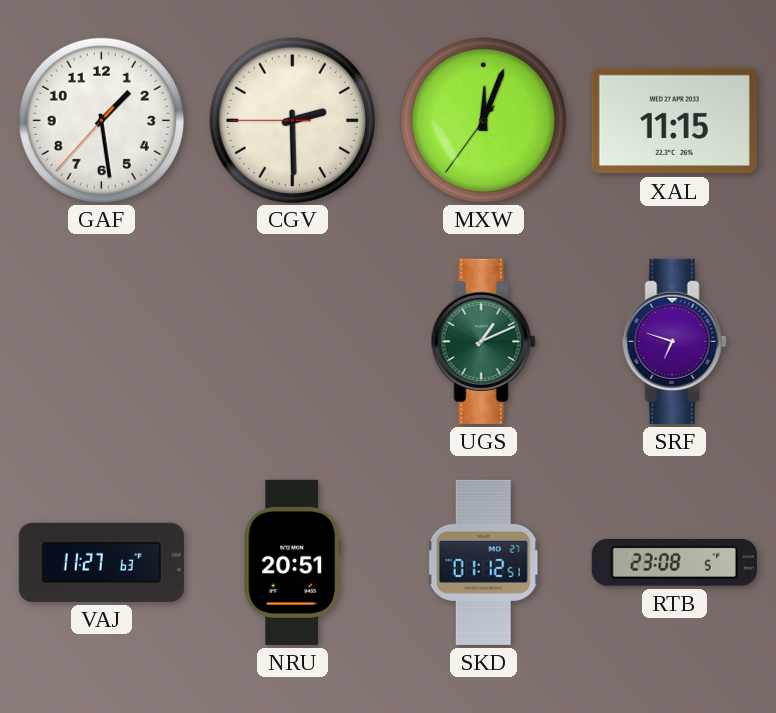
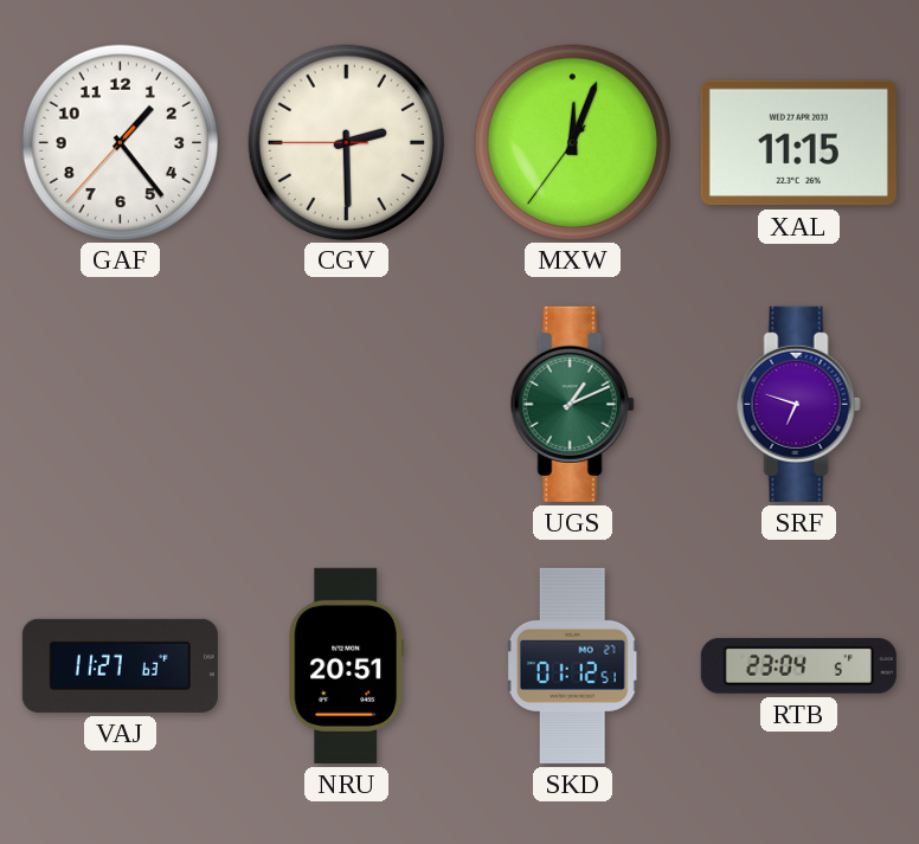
GAF: 1:28 -> 1:23 (120, 142)
RTB: 23:08 -> 23:04 (798, 665)
